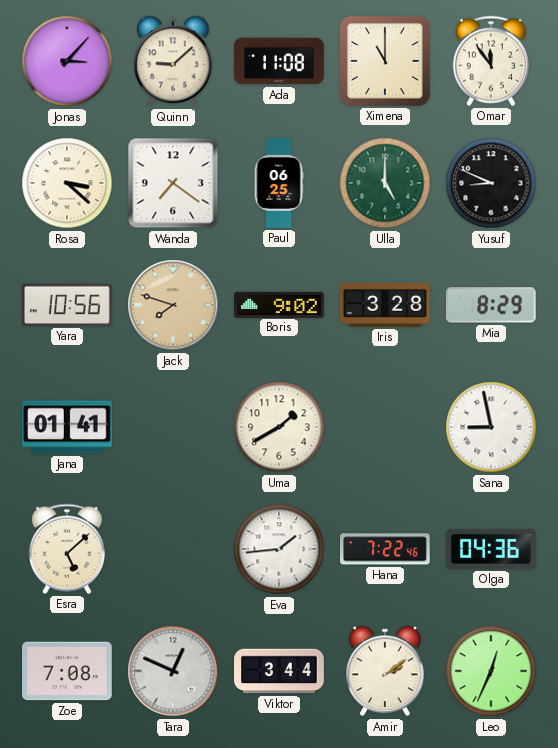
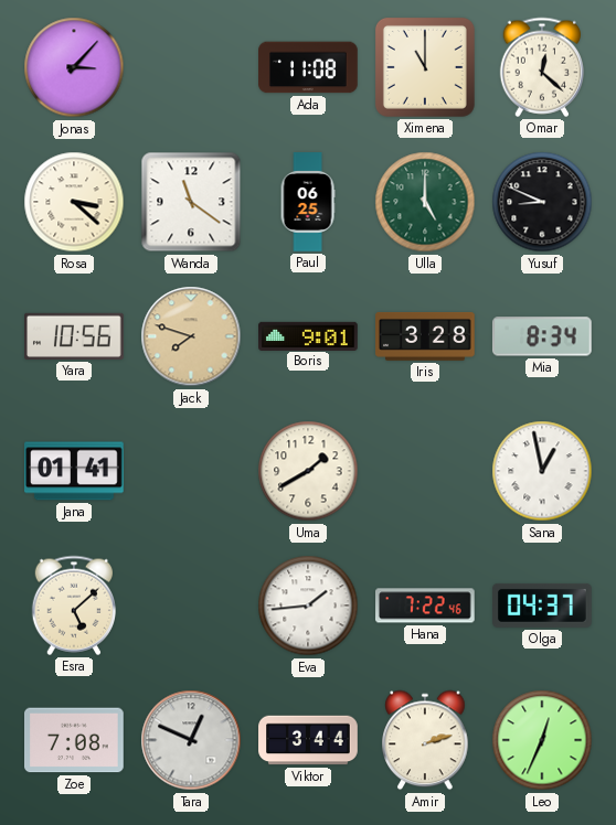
Quinn: 9:08 -> none (173, 61)
Omar: 11:54 -> 12:22 (541, 67)
Wanda: 7:21 -> 11:21 (191, 202)
Boris: 9:02 -> 9:01 (308, 335)
Mia: 8:29 -> 8:34 (542, 336)
Sana: 8:58 -> 12:58 (542, 471)
Olga: 04:36 -> 04:37 (542, 606)
Amir: 2:09 -> 2:12 (425, 740)
